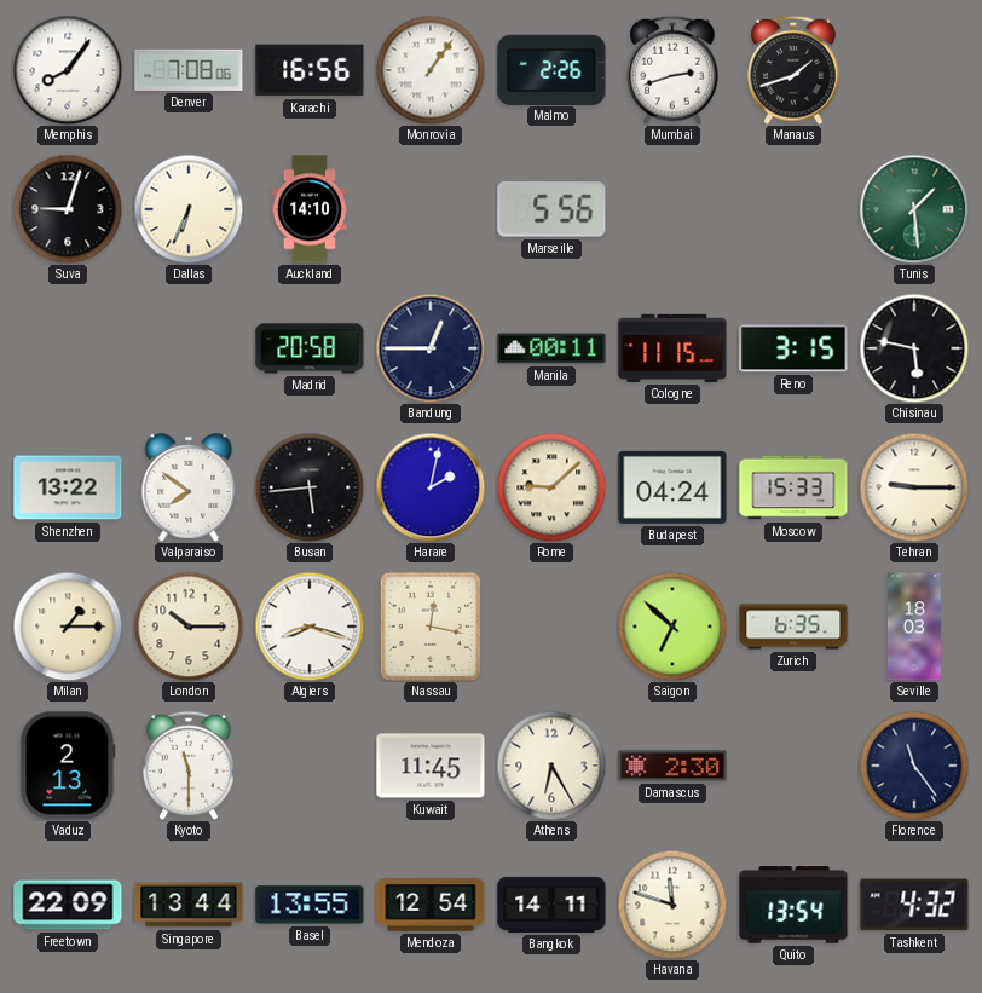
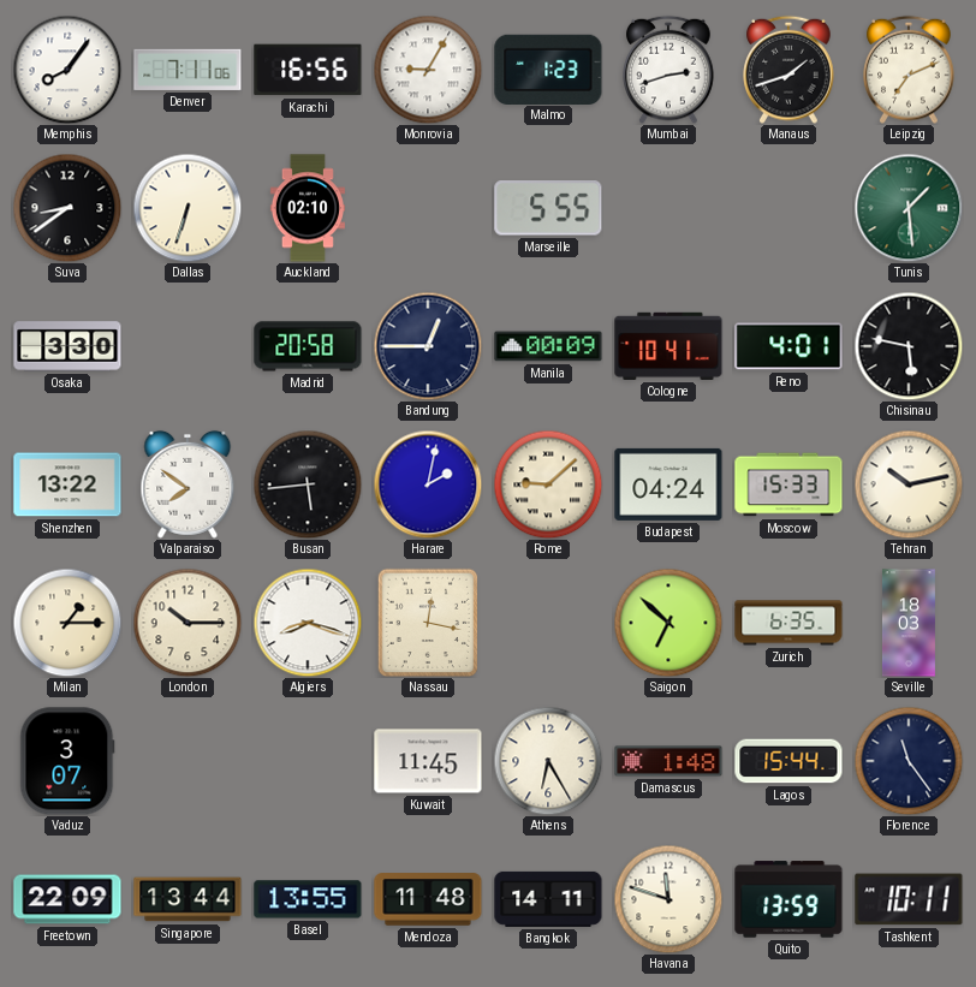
Denver: 7:08 -> 7:11 (188, 70)
Monrovia: 1:06 -> 9:05 (428, 70)
Malmo: 2:26 -> 1:23 (548, 69)
Leipzig: none -> 7:11 (909, 70)
Suva: 9:03 -> 8:39 (67, 208)
Dallas: 6:34 -> 6:33 (188, 208)
Auckland: 14:10 -> 02:10 (308, 208)
Marseille: 5:56 -> 5:55 (548, 208)
Osaka: none -> 3:30 (67, 346)
Manila: 00:11 -> 00:09 (548, 346)
Cologne: 11:15 -> 10:41 (668, 346)
Reno: 3:15 -> 4:01 (788, 346)
Tehran: 9:15 -> 10:13 (909, 484)
Vaduz: 2:13 -> 3:07 (67, 761)
Kyoto: 11:30 -> none (189, 766)
Damascus: 2:30 -> 1:48 (668, 761)
Lagos: none -> 15:44 (788, 761)
Mendoza: 12:54 -> 11:48 (428, 899)
Quito: 13:54 -> 13:59 (788, 899)
Tashkent: 4:32 -> 10:11 (909, 899)
